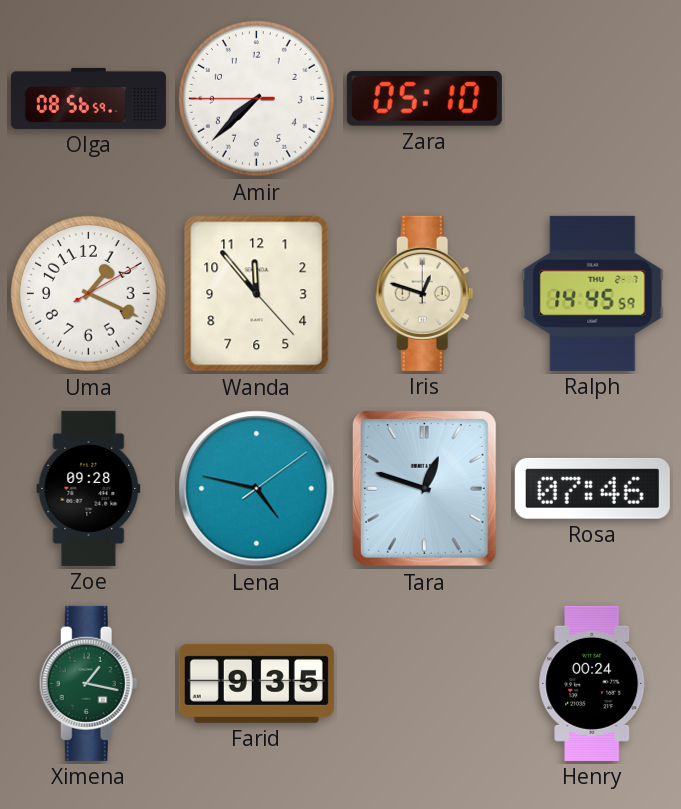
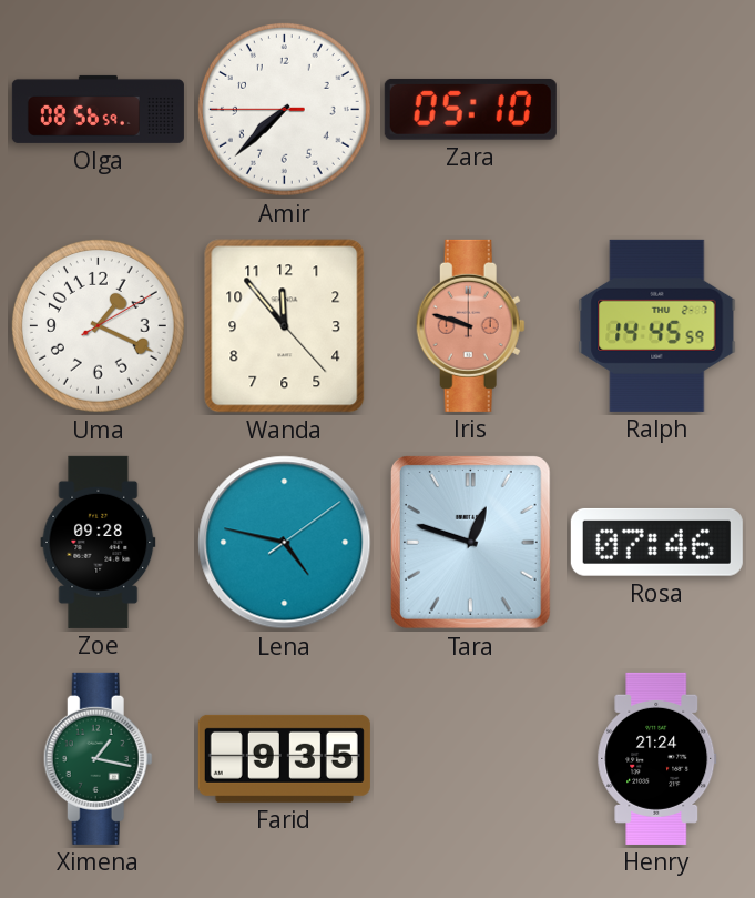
Iris: 12:48 -> 9:48 (470, 325)
Iris dial: cream -> salmon (470, 325)
Henry: 00:24 -> 21:24 (657, 758)
